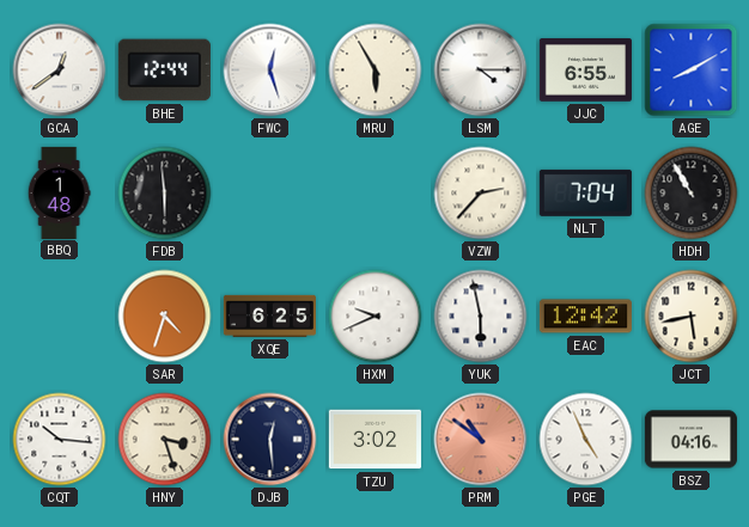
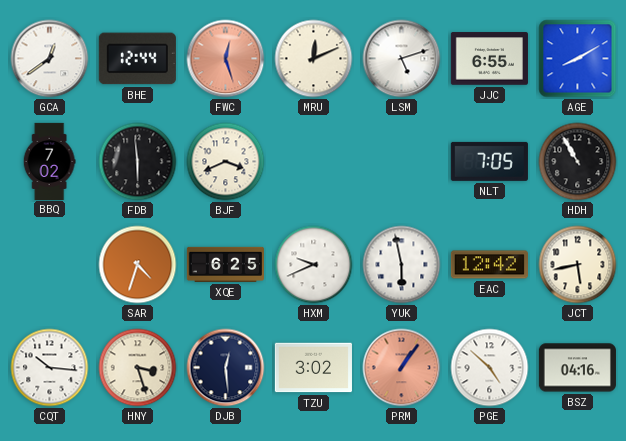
FWC dial: white -> salmon (226, 59)
MRU: 5:55 -> 12:11 (314, 59)
LSM: 4:15 -> 5:12 (402, 59)
BBQ: 1:48 -> 7:02 (49, 161)
BJF: none -> 3:41 (226, 162)
VZW: 2:37 -> none (481, 194)
NLT: 7:04 -> 7:05 (489, 161)
PRM: 10:51 -> 1:06 (402, 368)
PGE: 4:56 -> 4:52 (490, 368)
